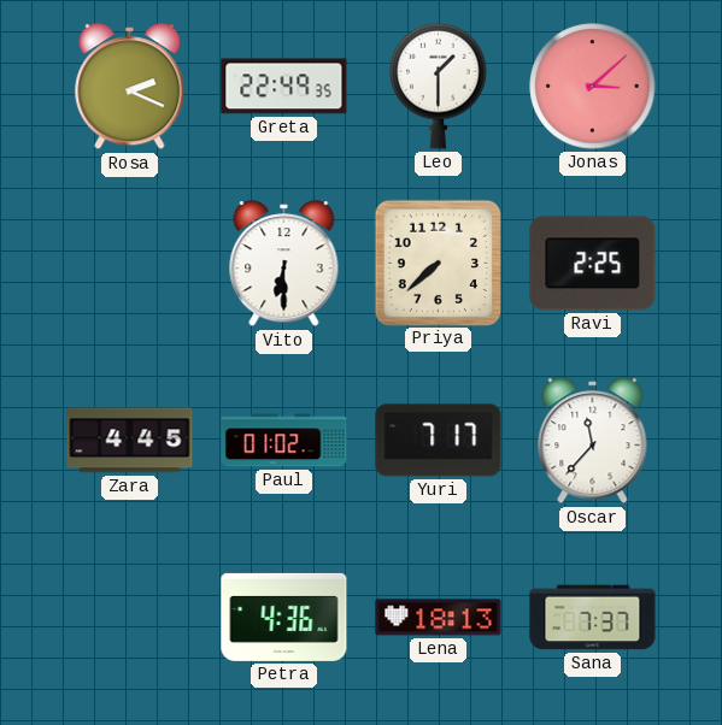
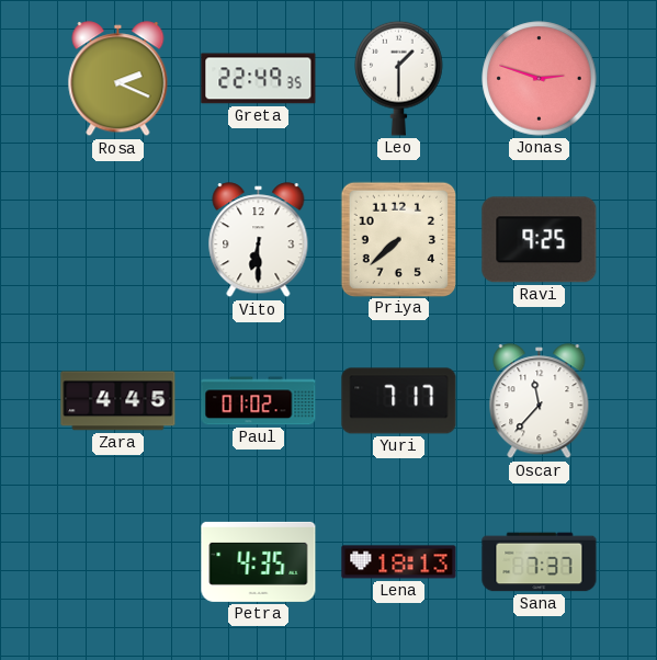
Jonas: 3:08 -> 2:48 (540, 79)
Ravi: 2:25 -> 9:25 (540, 240)
Petra: 4:36 -> 4:35 (259, 561)
